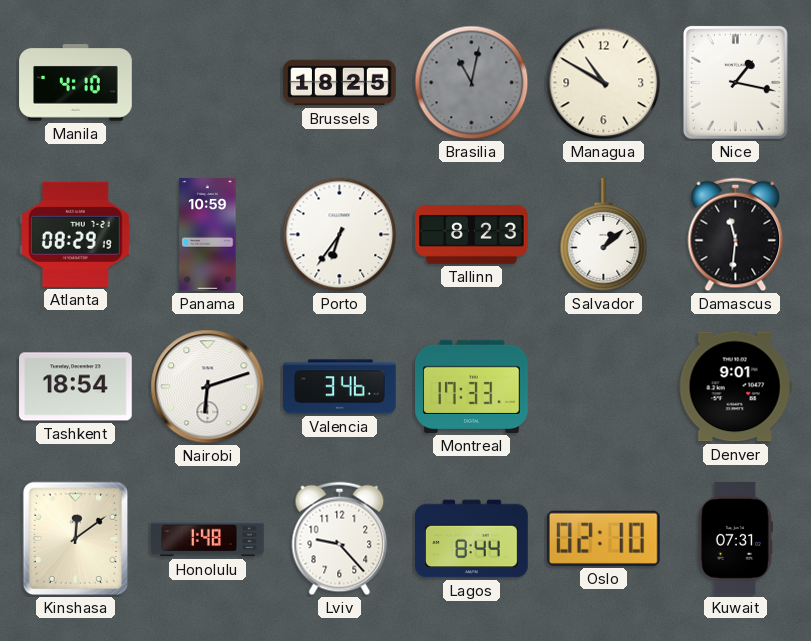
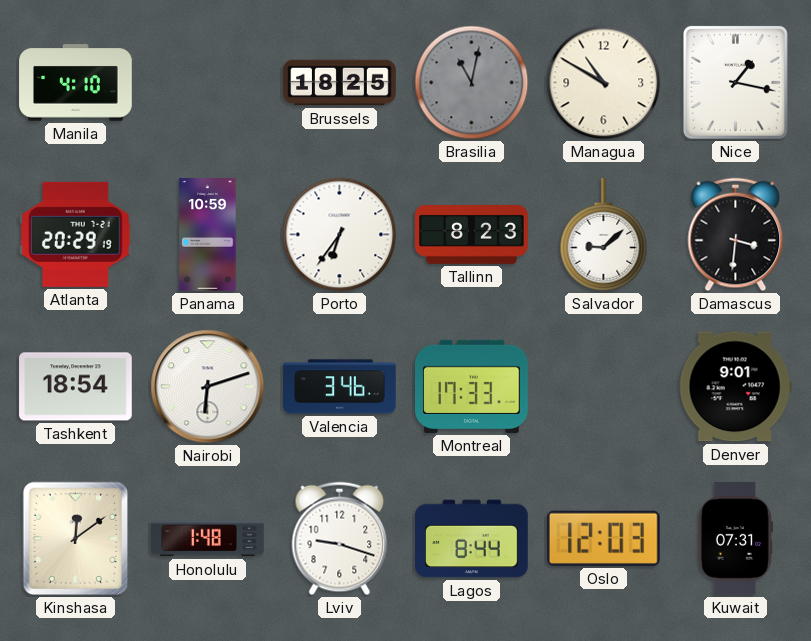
Atlanta: 08:29 -> 20:29 (76, 234)
Salvador: 1:08 -> 9:08 (604, 235)
Damascus: 11:31 -> 3:31 (736, 235)
Lviv: 9:23 -> 9:18 (340, 539)
Oslo: 02:10 -> 12:03 (603, 538)
